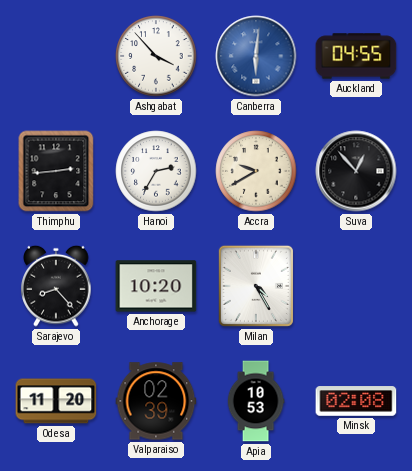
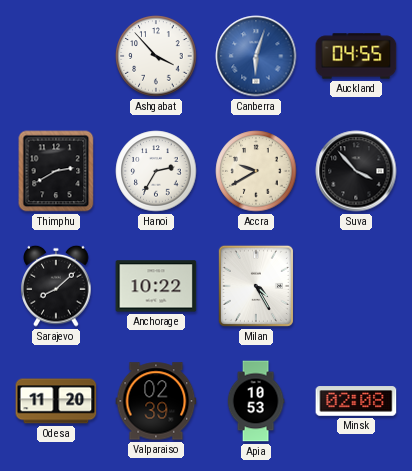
Canberra: 6:01 -> 6:03 (256, 56)
Thimphu: 2:44 -> 2:40 (56, 171)
Suva: 12:53 -> 3:53 (356, 171)
Sarajevo: 8:23 -> 8:08 (56, 286)
Anchorage: 10:20 -> 10:22 (156, 286)
